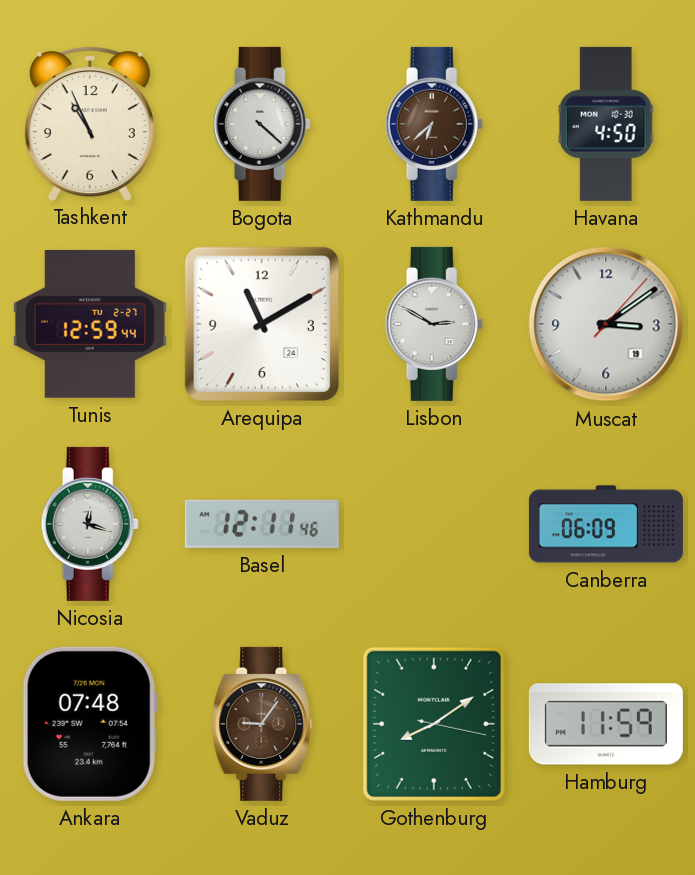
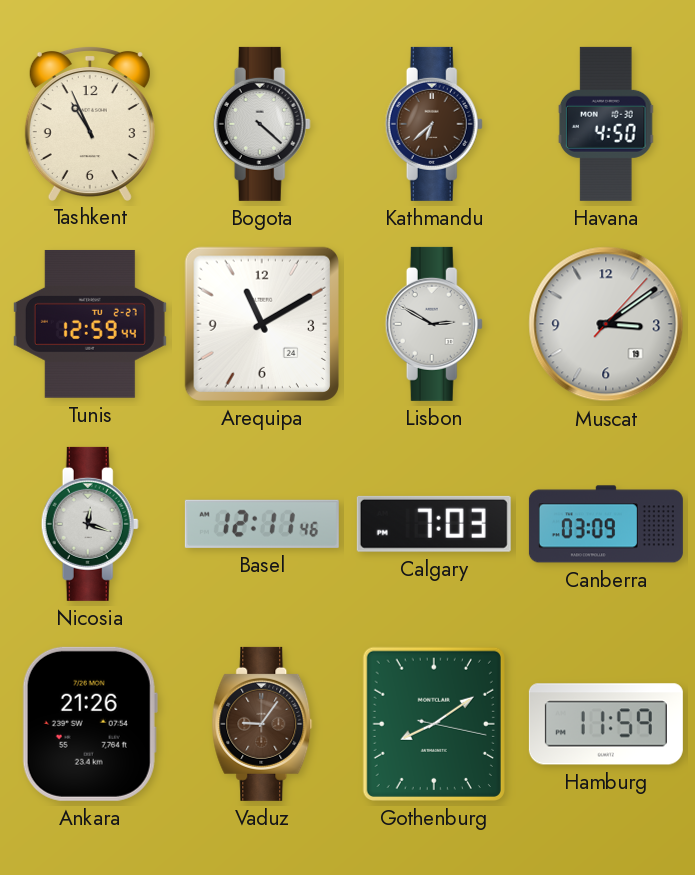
Calgary: none -> 7:03 (434, 524)
Canberra: 06:09 -> 03:09 (606, 524)
Ankara: 07:48 -> 21:26 (90, 724)
